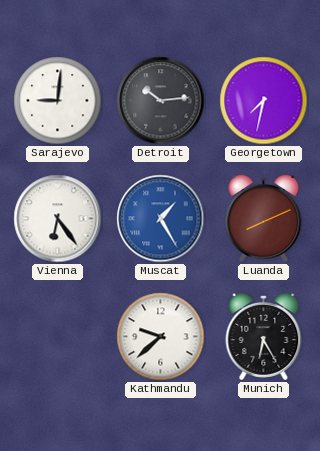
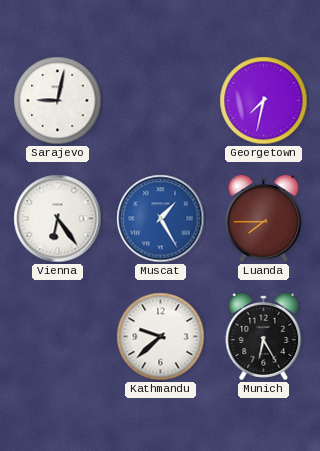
Sarajevo: 9:01 -> 9:02 (58, 101)
Detroit: 10:14 -> none (161, 101)
Luanda: 8:11 -> 7:45 (264, 219)
